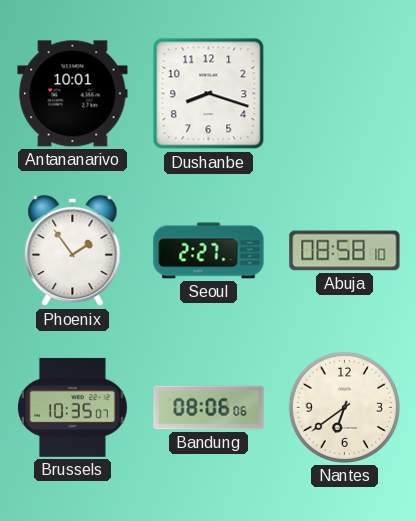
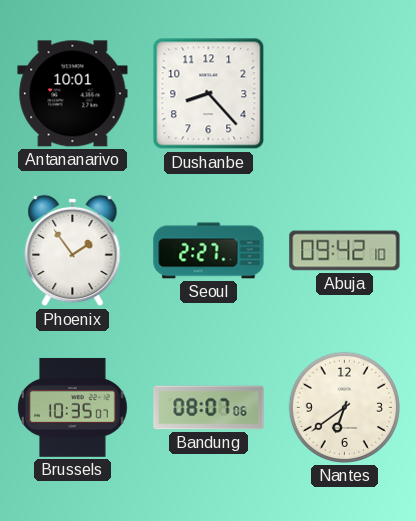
Dushanbe: 8:18 -> 8:23 (209, 94)
Abuja: 08:58 -> 09:42 (345, 251)
Bandung: 08:06 -> 08:07 (209, 408)
